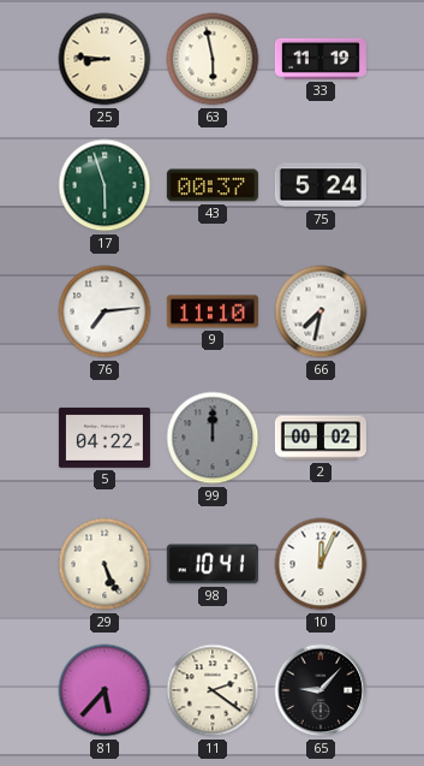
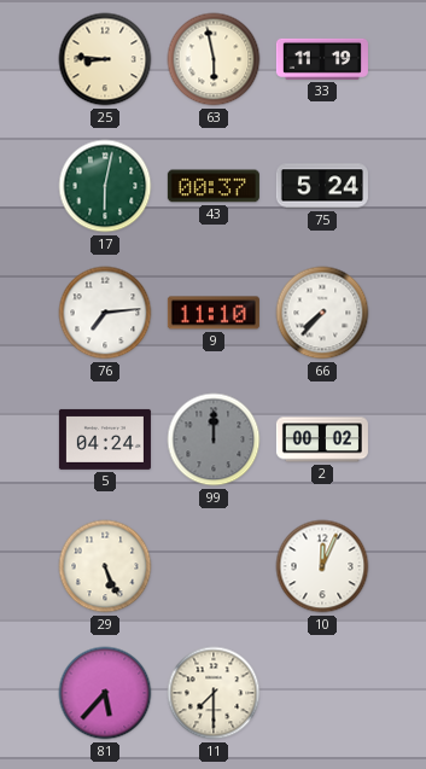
17: 5:57 -> 6:02 (105, 186)
66: 7:32 -> 7:37 (322, 313)
5: 04:22 -> 04:24 (105, 439)
98: 10:41 -> none (213, 564)
11: 2:21 -> 7:30 (214, 693)
65: 9:07 -> none (321, 690)
